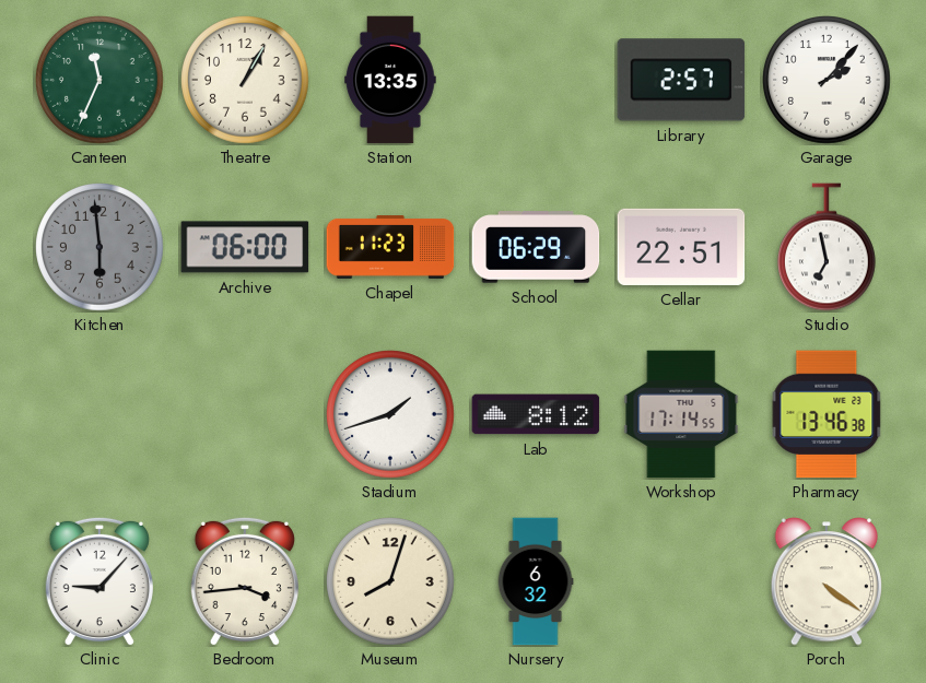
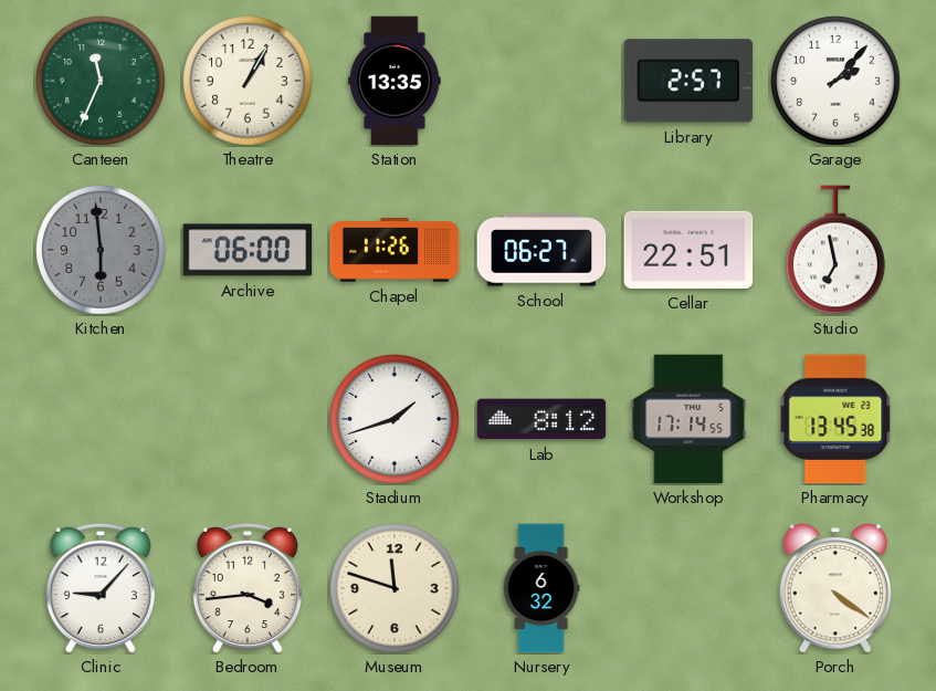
Chapel: 11:23 -> 11:26 (395, 251)
School: 06:29 -> 06:27 (541, 250)
Pharmacy: 13:46 -> 13:45 (835, 419)
Museum: 8:03 -> 11:48 (395, 588)
